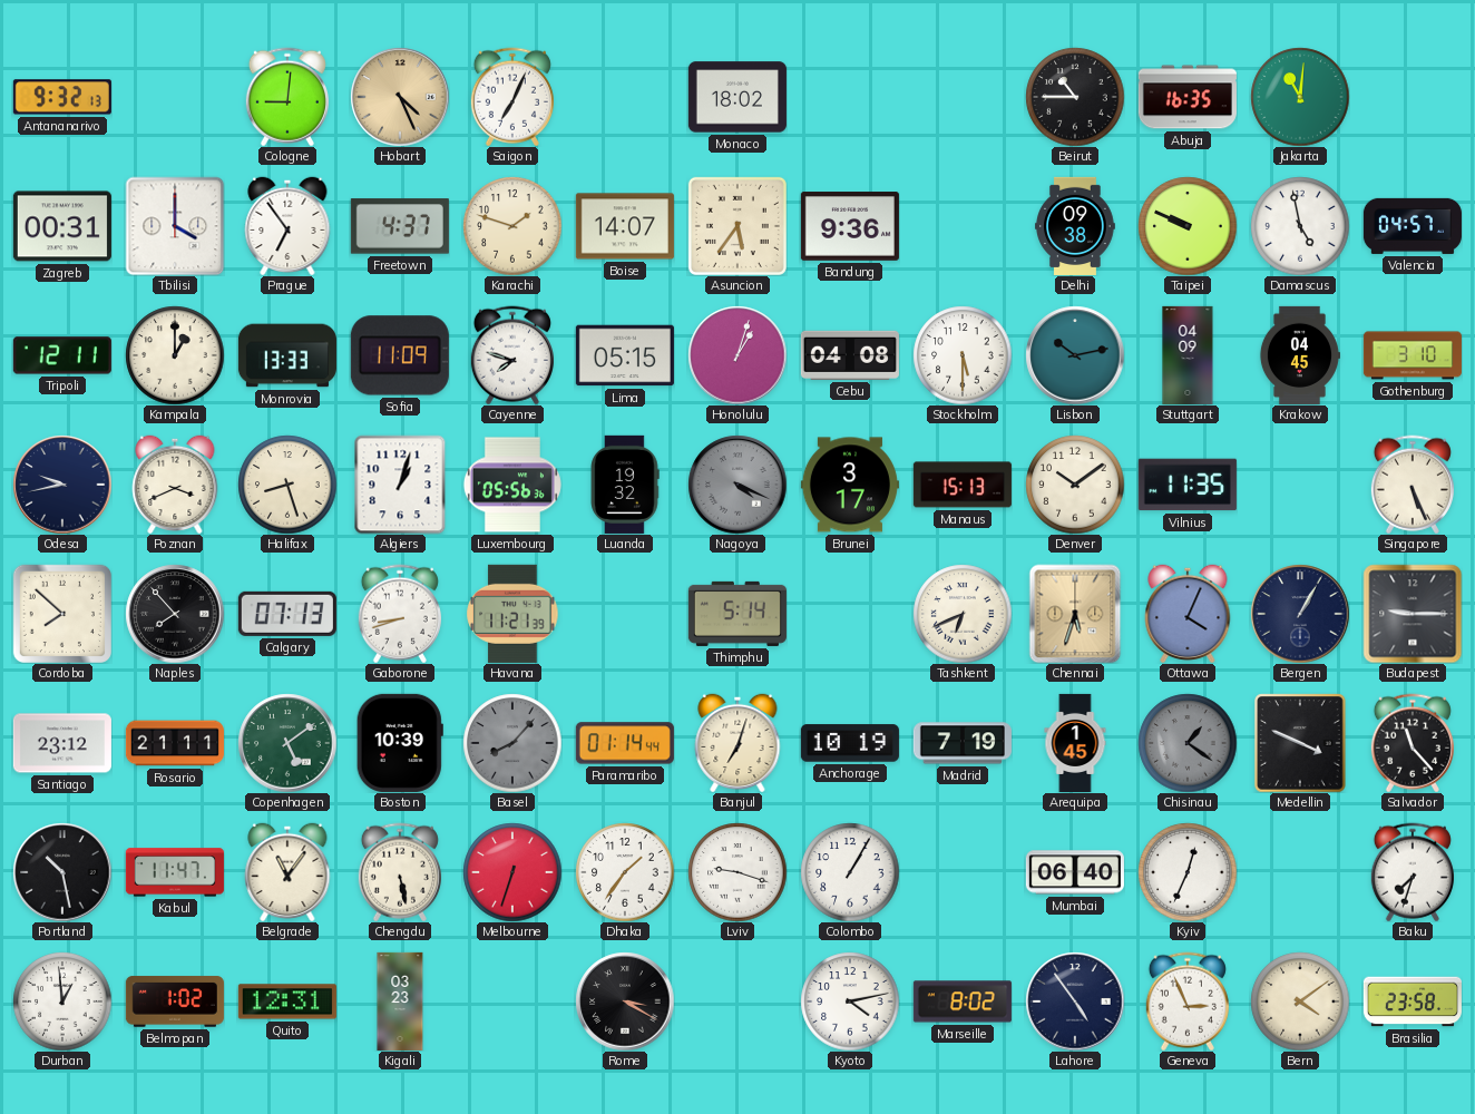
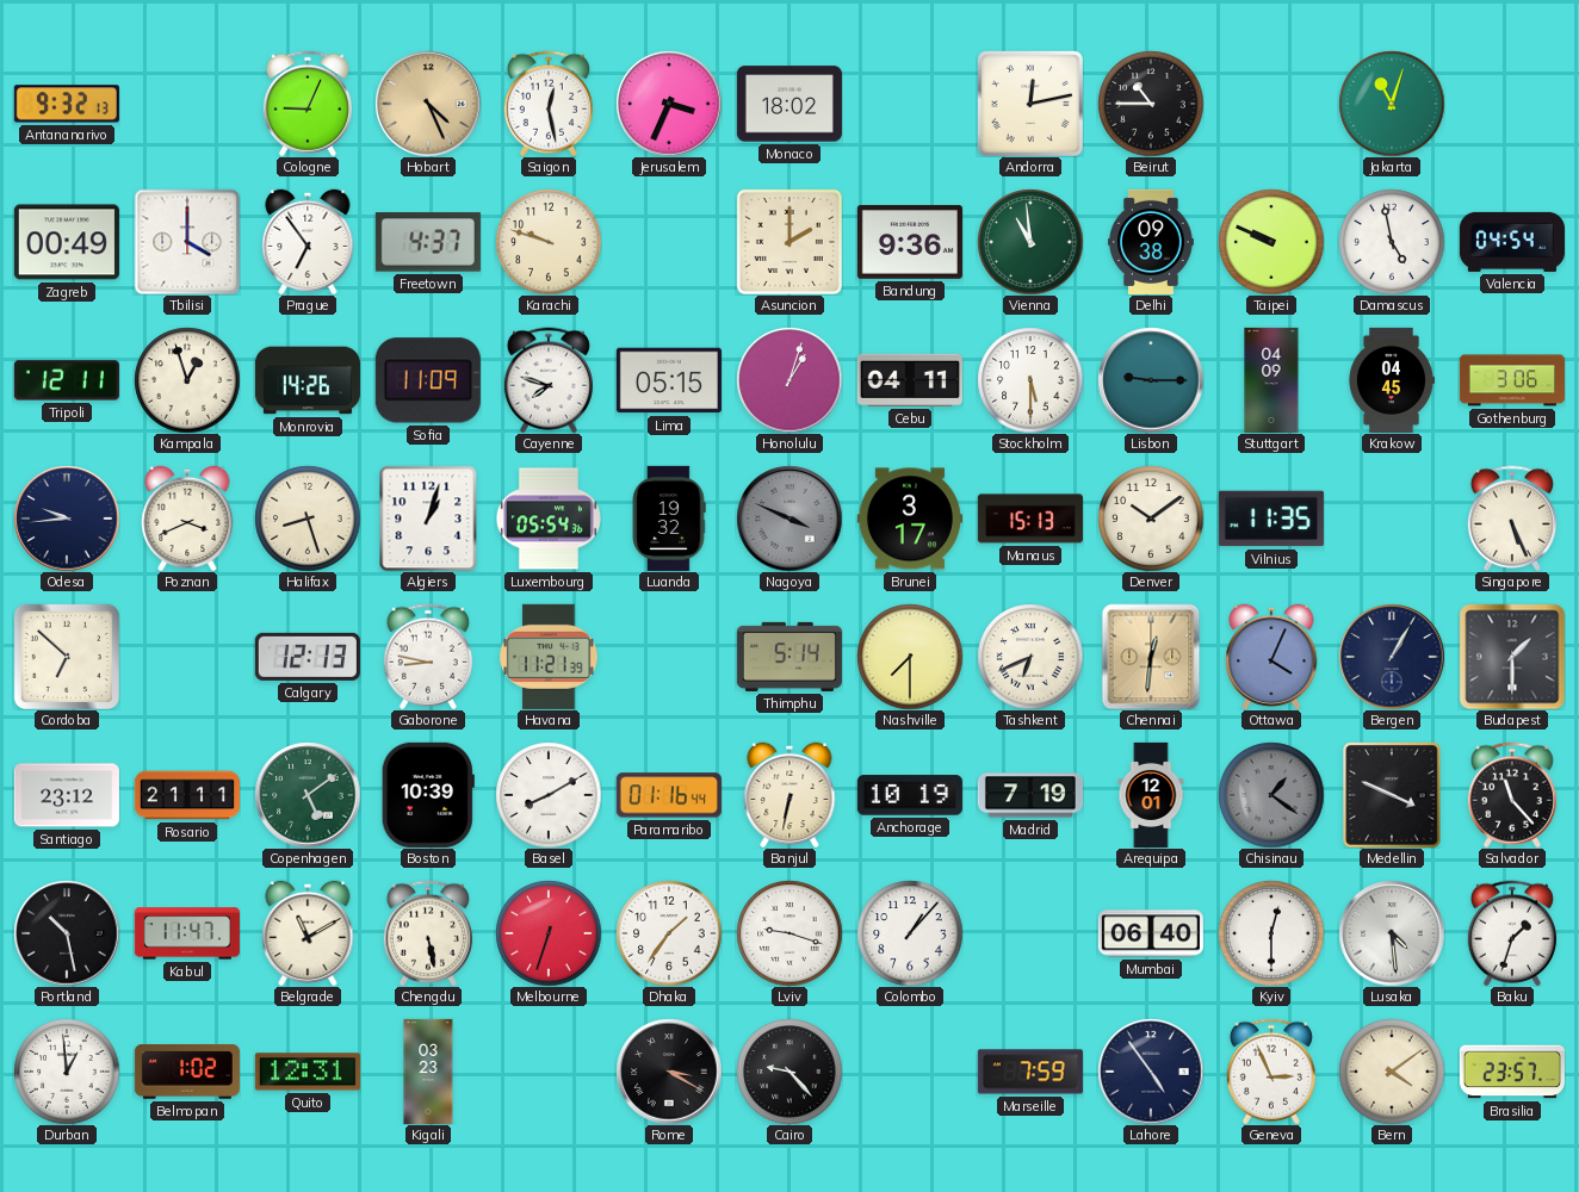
Cologne: 9:01 -> 9:04 (308, 104)
Saigon: 7:04 -> 12:28 (549, 104)
Jerusalem: none -> 3:34 (669, 104)
Andorra: none -> 12:13 (1030, 104)
Abuja: 16:35 -> none (1188, 97)
Jakarta: 11:01 -> 11:03 (1392, 104)
Zagreb: 00:31 -> 00:49 (67, 242)
Karachi: 1:48 -> 9:48 (549, 242)
Boise: 14:07 -> none (625, 226)
Asuncion: 5:36 -> 2:00 (789, 242)
Vienna: none -> 10:59 (1030, 242)
Valencia: 04:57 -> 04:54 (1512, 242)
Kampala: 1:00 -> 12:57 (187, 380)
Monrovia: 13:33 -> 14:26 (308, 380)
Cebu: 04:08 -> 04:11 (910, 380)
Lisbon: 10:13 -> 9:15 (1151, 380)
Gothenburg: 3:10 -> 3:06 (1512, 380)
Odesa: 9:43 -> 9:44 (67, 519)
Luxembourg: 05:56 -> 05:54 (549, 519)
Nagoya: 4:19 -> 3:49 (789, 519)
Cordoba: 7:52 -> 6:52 (67, 657)
Naples: 7:53 -> none (175, 614)
Calgary: 07:13 -> 12:13 (308, 657)
Gaborone: 8:42 -> 8:47 (428, 657)
Nashville: none -> 7:30 (910, 657)
Chennai: 5:33 -> 12:31 (1151, 657)
Budapest: 9:15 -> 1:30 (1512, 657)
Basel: 8:07 -> 8:10 (549, 795)
Basel dial: grey -> white (549, 795)
Paramaribo: 01:14 -> 01:16 (669, 795)
Banjul: 7:03 -> 6:32 (789, 795)
Arequipa: 1:45 -> 12:01 (1151, 794)
Belgrade: 11:06 -> 11:10 (308, 933)
Colombo: 1:05 -> 1:07 (910, 933)
Kyiv: 12:34 -> 12:30 (1271, 933)
Lusaka: none -> 4:29 (1392, 933)
Baku: 7:33 -> 1:33 (1512, 933)
Cairo: none -> 9:23 (789, 1072)
Kyoto: 4:13 -> none (850, 1001)
Marseille: 8:02 -> 7:59 (1030, 1072)
Brasilia: 23:58 -> 23:57 (1512, 1072)
